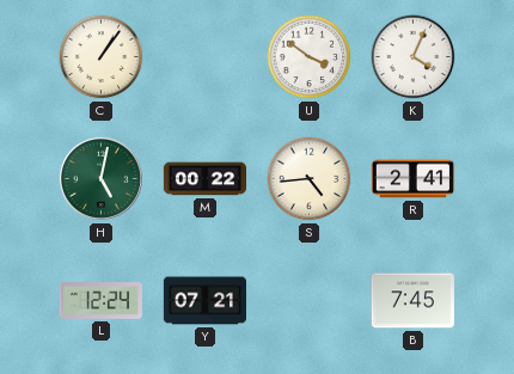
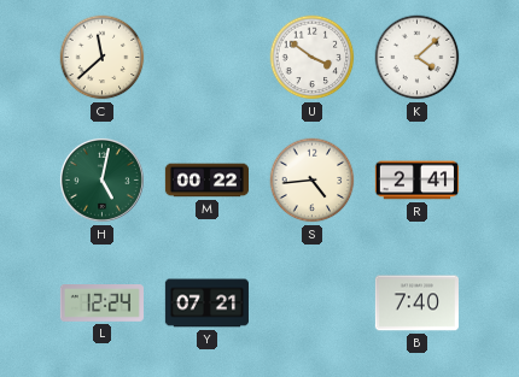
C: 1:06 -> 11:38 (103, 58)
K: 4:04 -> 4:08 (418, 58)
B: 7:45 -> 7:40 (416, 304)
